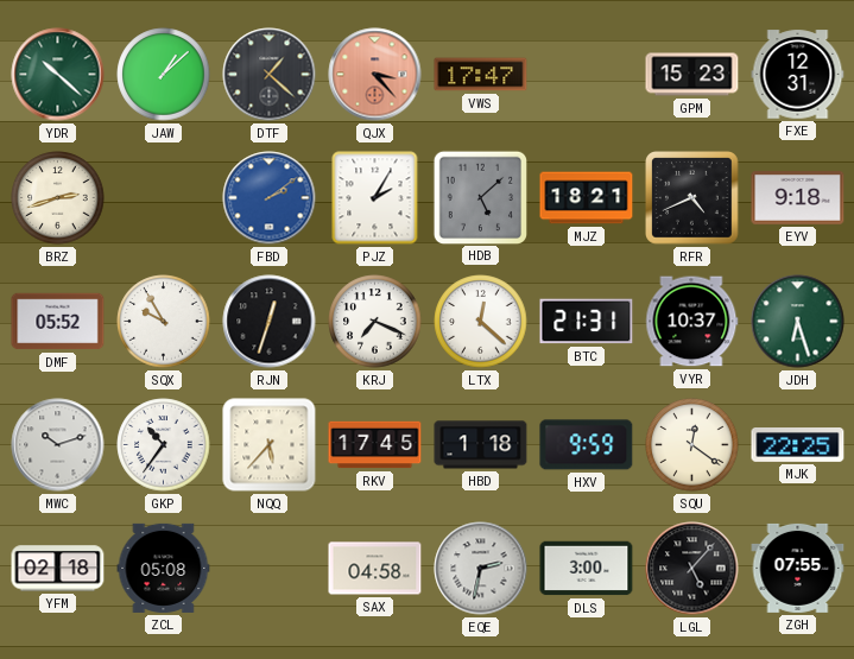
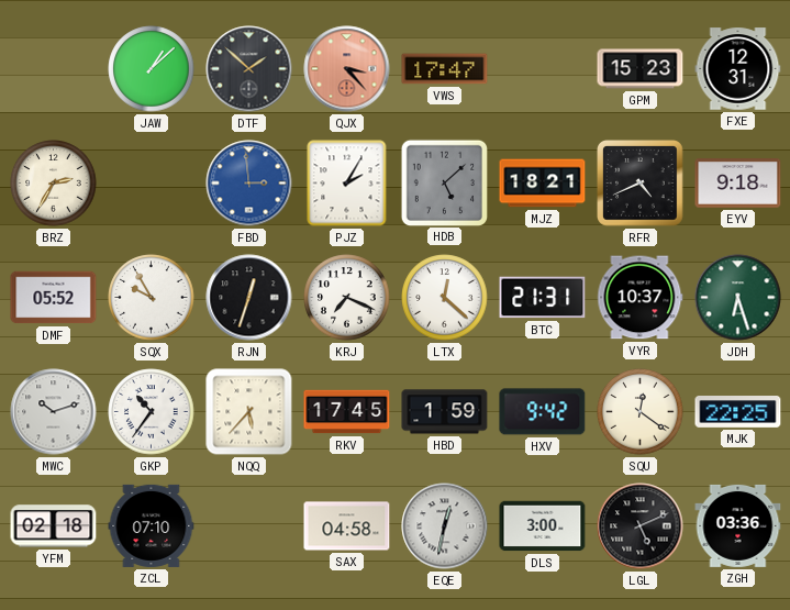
YDR: 10:22 -> none (58, 75)
DTF: 1:22 -> 1:52 (249, 69)
BRZ: 2:42 -> 2:35 (54, 184)
FBD: 2:09 -> 2:59 (249, 184)
HBD: 1:18 -> 1:59 (445, 412)
HXV: 9:59 -> 9:42 (543, 412)
ZCL: 05:08 -> 07:10 (152, 525)
EQE: 2:32 -> 12:32 (445, 526)
LGL: 5:07 -> 5:11 (641, 526)
ZGH: 07:55 -> 03:36 (738, 525)
